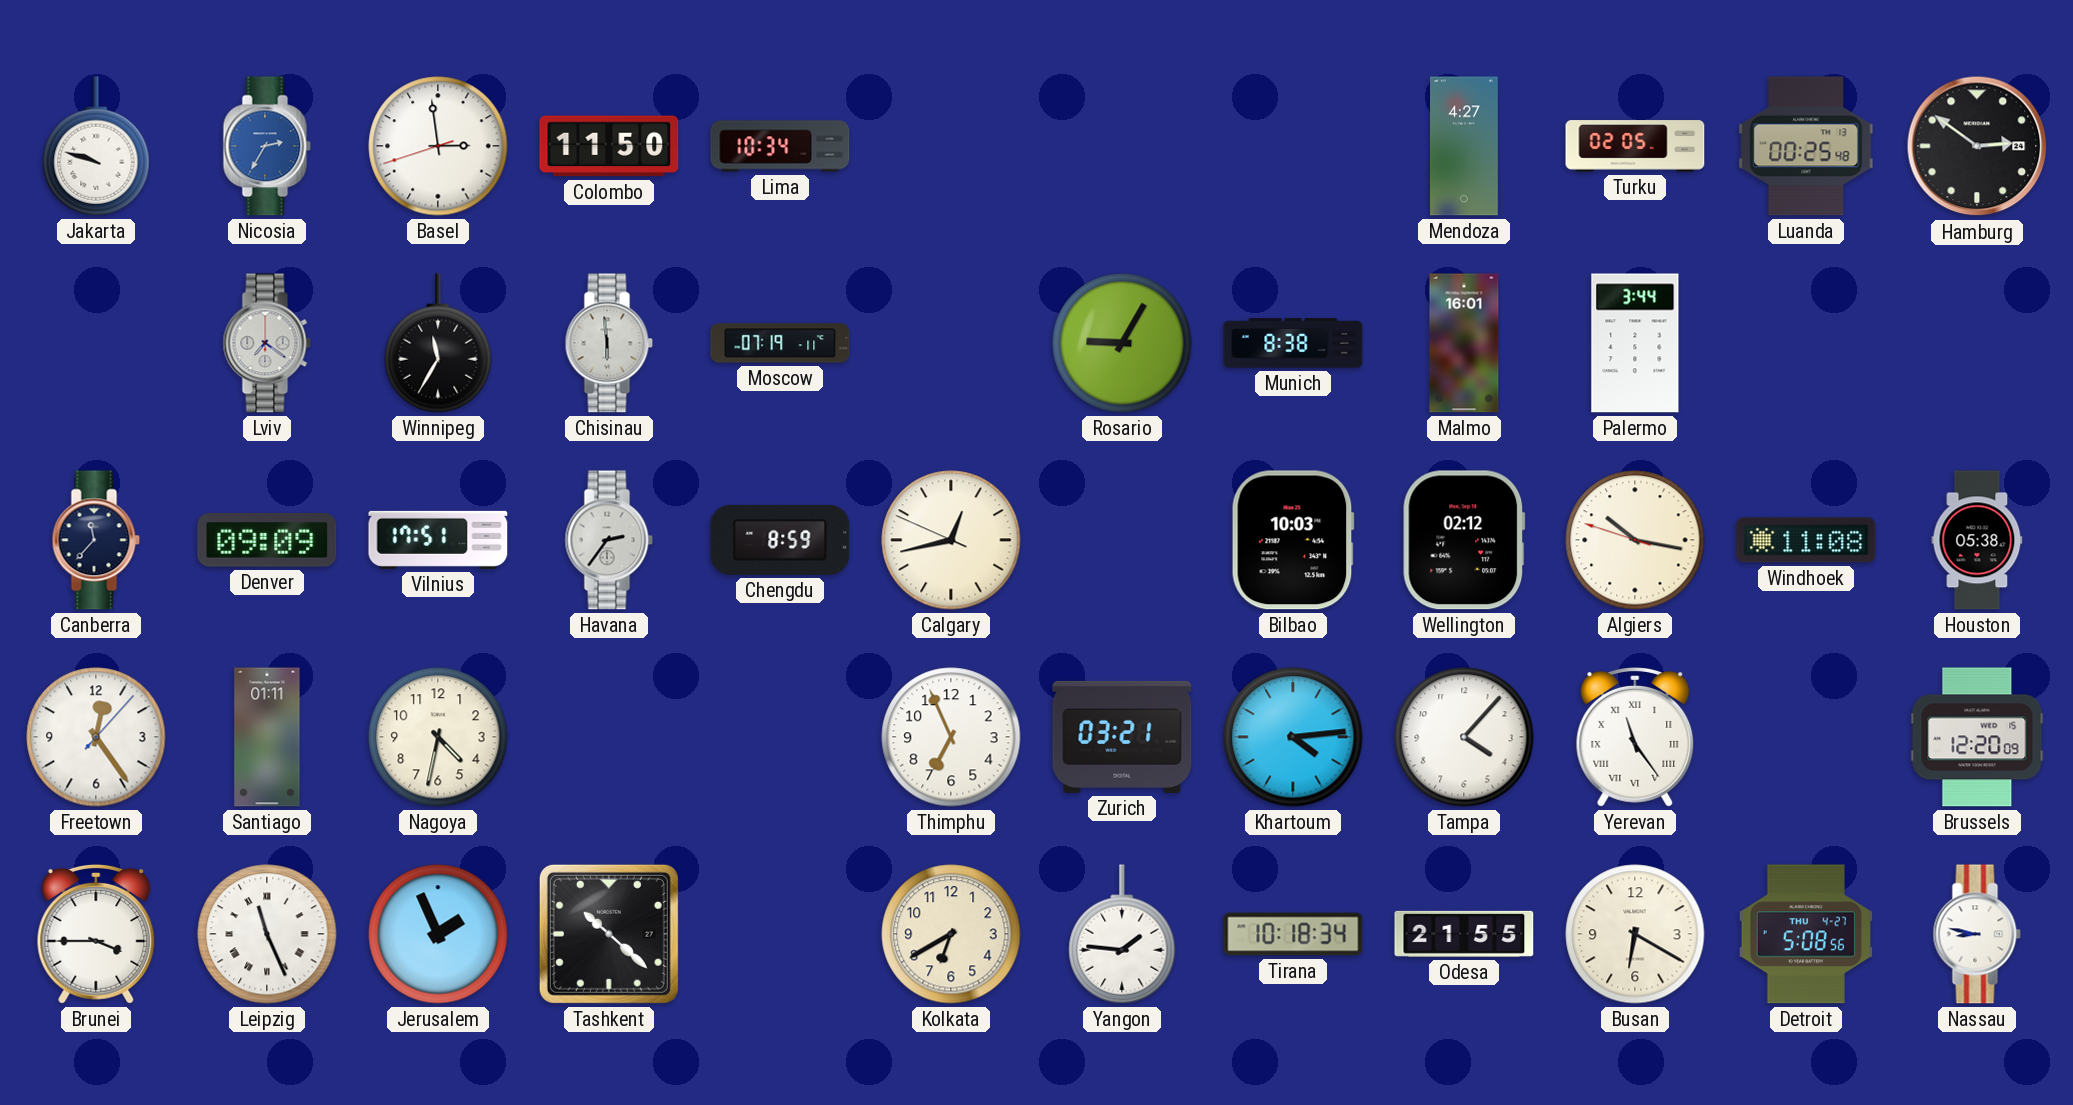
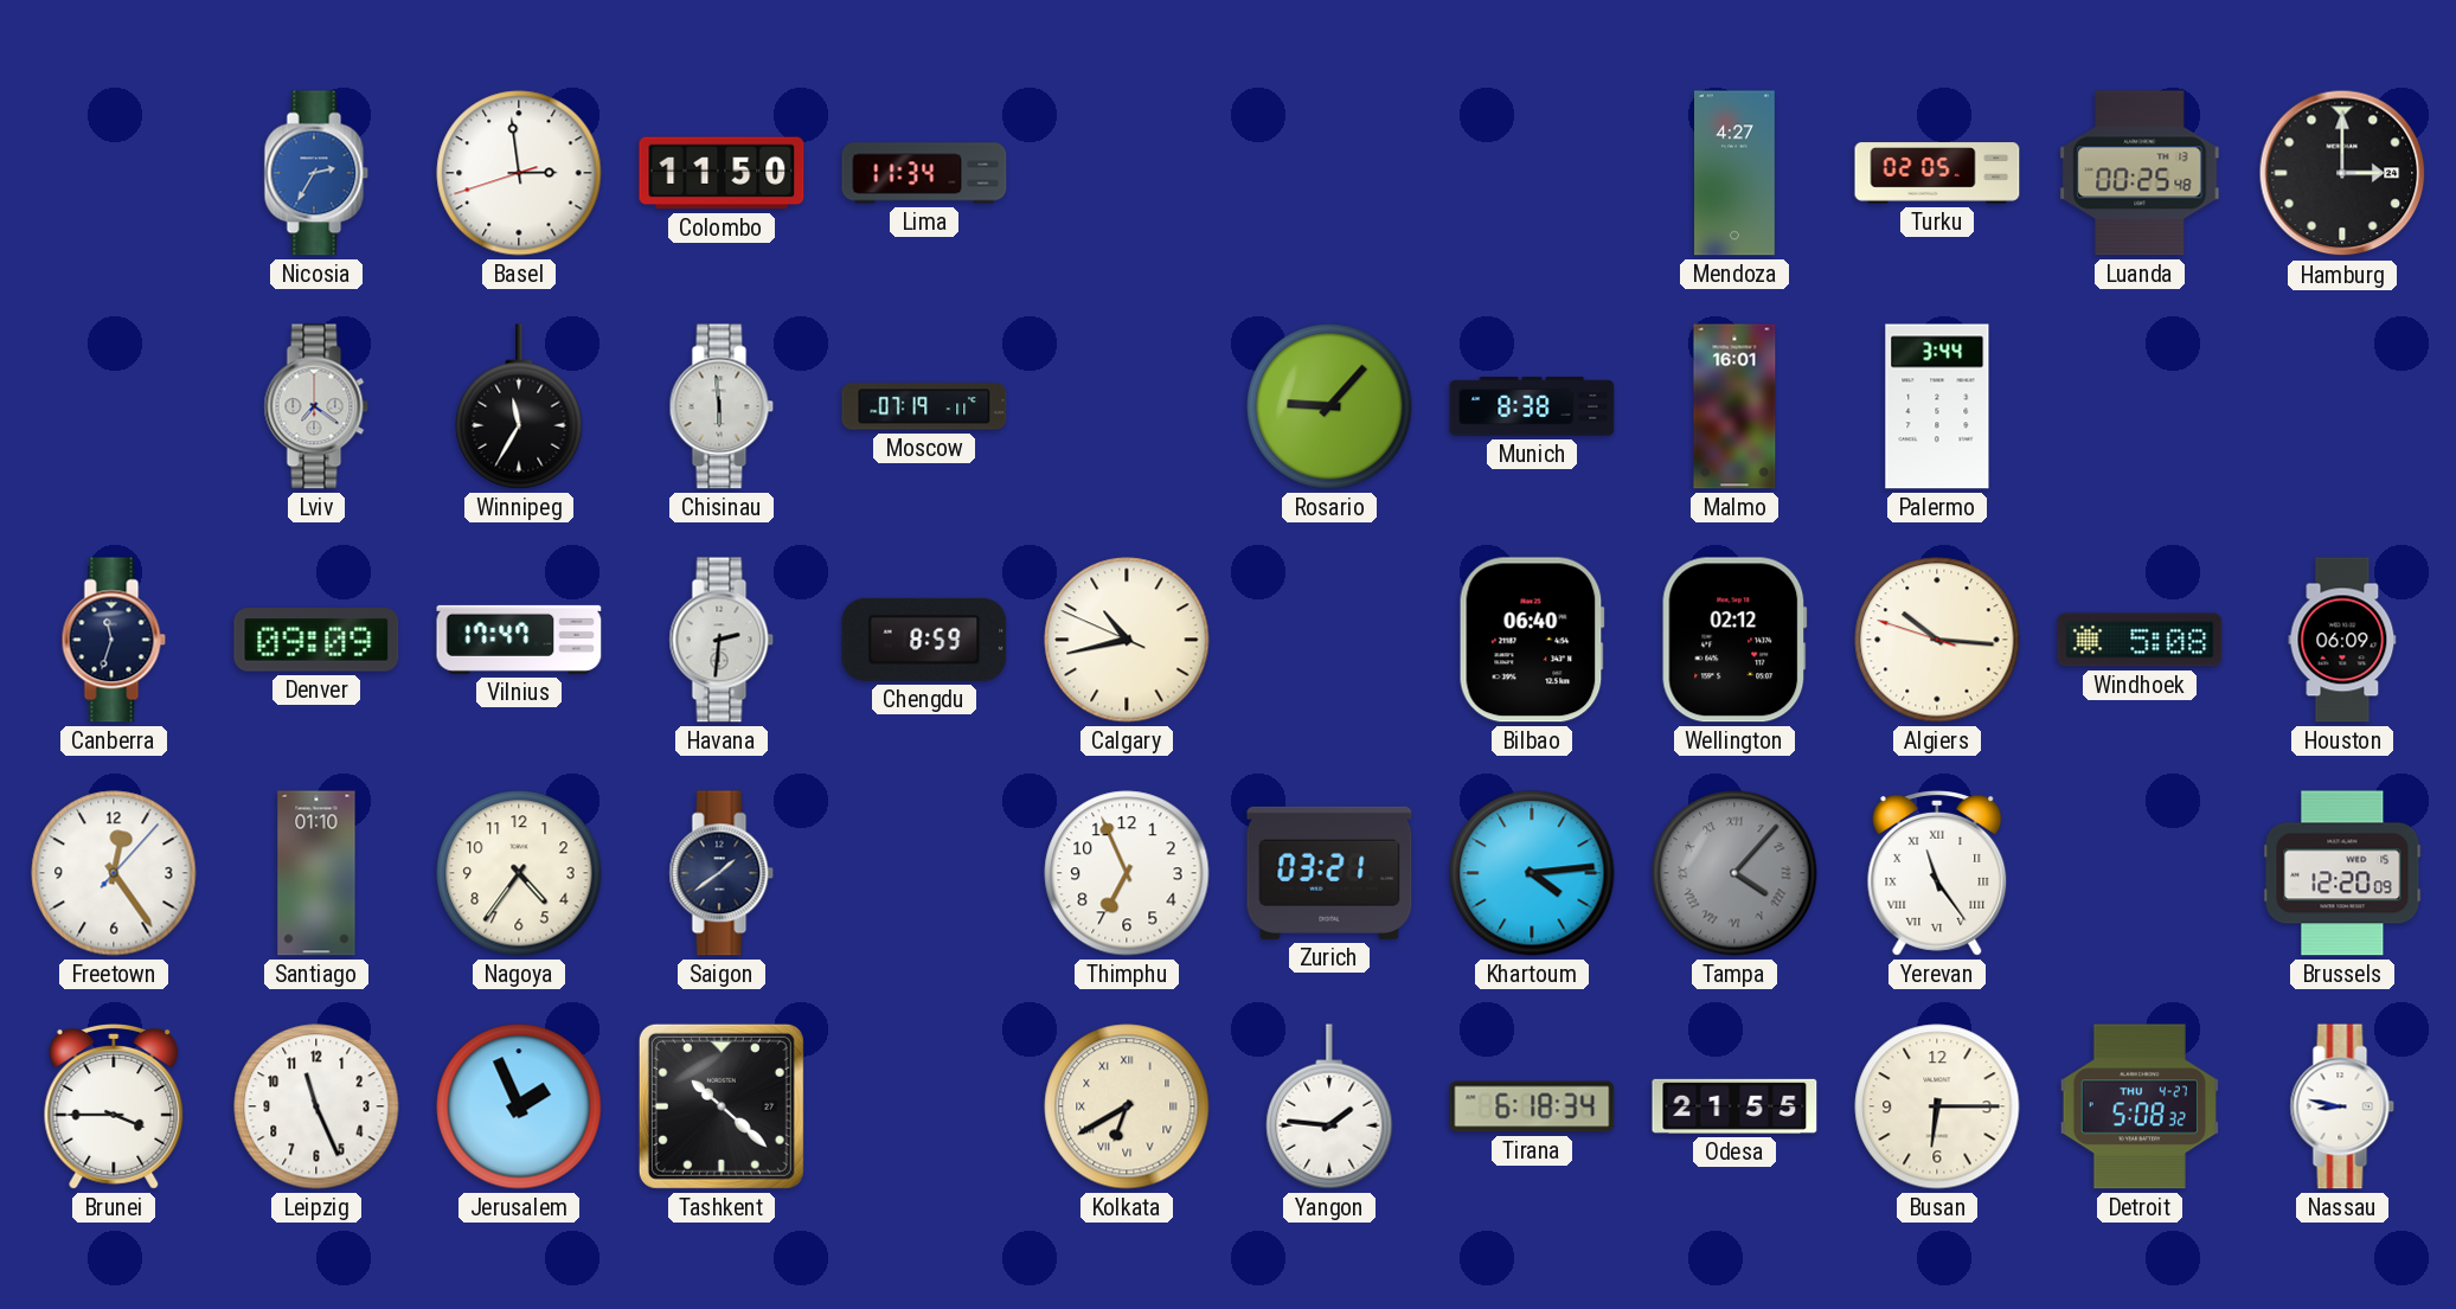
Jakarta: 9:48 -> none (96, 146)
Lima: 10:34 -> 11:34 (924, 173)
Hamburg: 2:51 -> 3:00 (2342, 173)
Rosario: 9:05 -> 9:07 (1329, 406)
Canberra: 11:37 -> 11:33 (114, 640)
Vilnius: 17:51 -> 17:47 (519, 640)
Havana: 2:36 -> 2:31 (722, 640)
Calgary: 12:42 -> 10:42 (1127, 640)
Bilbao: 10:03 -> 06:40 (1532, 640)
Algiers: 10:16 -> 10:15 (1937, 640)
Windhoek: 11:08 -> 5:08 (2140, 640)
Houston: 05:38 -> 06:09 (2342, 640)
Santiago: 01:11 -> 01:10 (316, 873)
Nagoya: 4:32 -> 4:36 (519, 873)
Saigon: none -> 1:39 (722, 873)
Tampa dial: white -> grey (1734, 873)
Tampa numerals: Arabic -> Roman (1734, 873)
Leipzig numerals: Roman -> Arabic (316, 1106)
Kolkata numerals: Arabic -> Roman (1127, 1106)
Tirana: 10:18 -> 6:18 (1532, 1106)
Busan: 6:20 -> 6:15 (1937, 1106)
Detroit: 5:08:56 -> 5:08:32 (2140, 1106)
